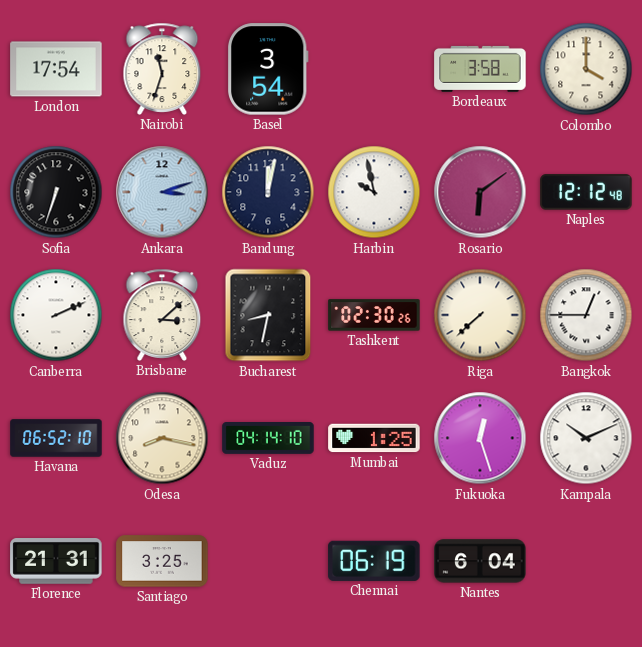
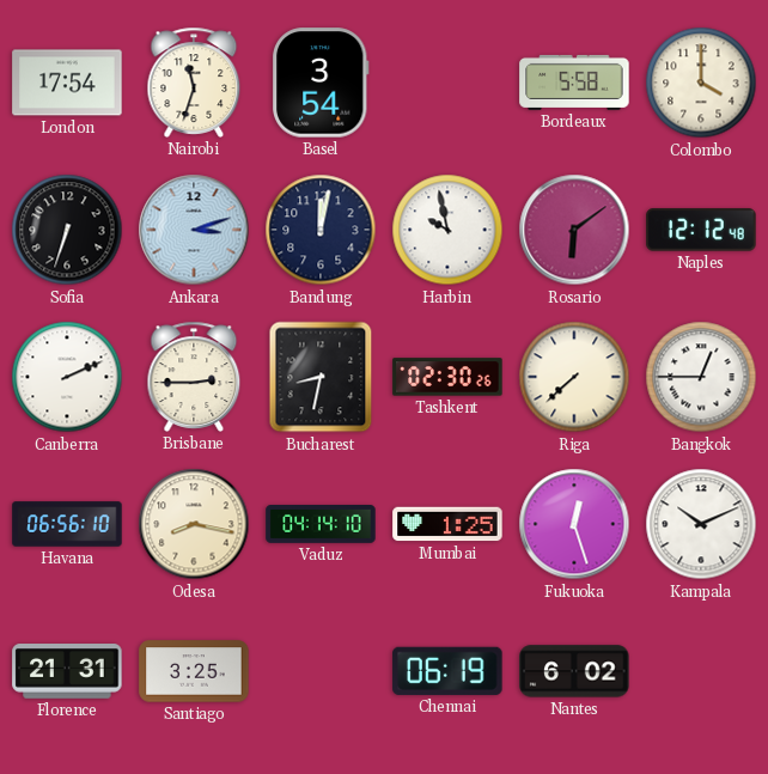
Bordeaux: 3:58 -> 5:58 (574, 83)
Brisbane: 3:08 -> 2:45 (194, 377)
Havana: 06:52 -> 06:56 (67, 524)
Nantes: 6:04 -> 6:02 (574, 671)
